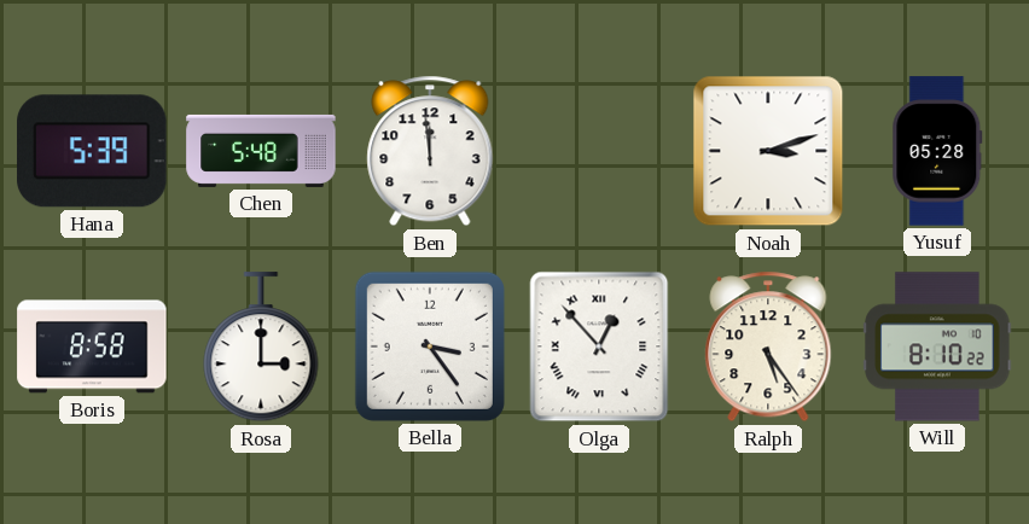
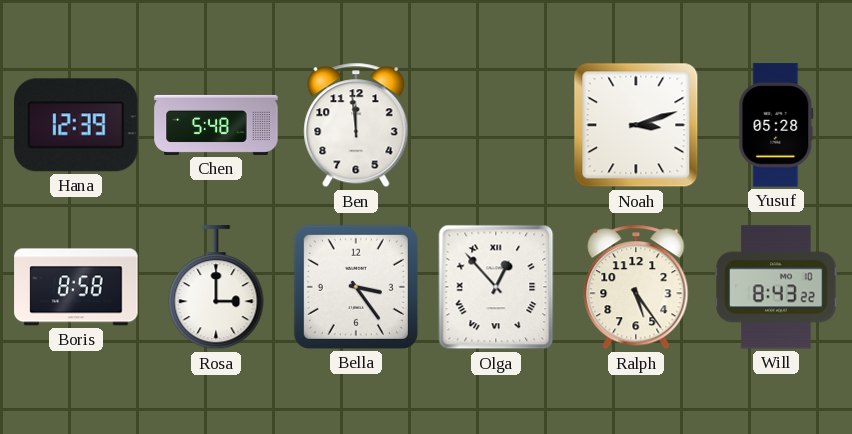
Hana: 5:39 -> 12:39 (76, 125)
Will: 8:10 -> 8:43 (776, 287)
